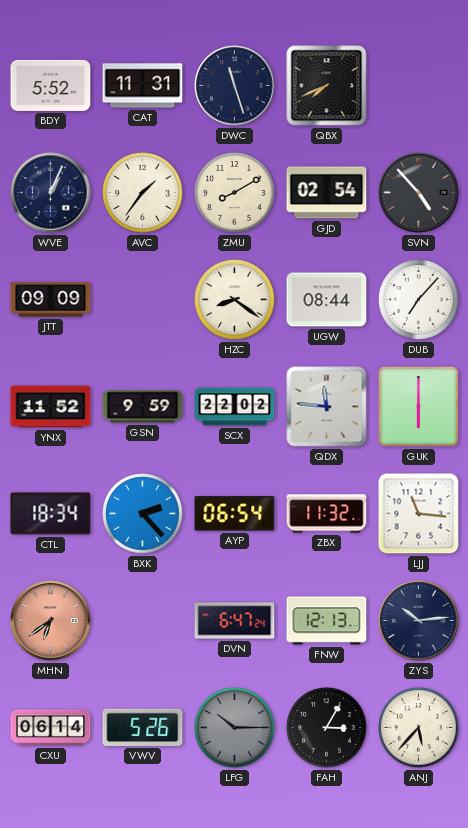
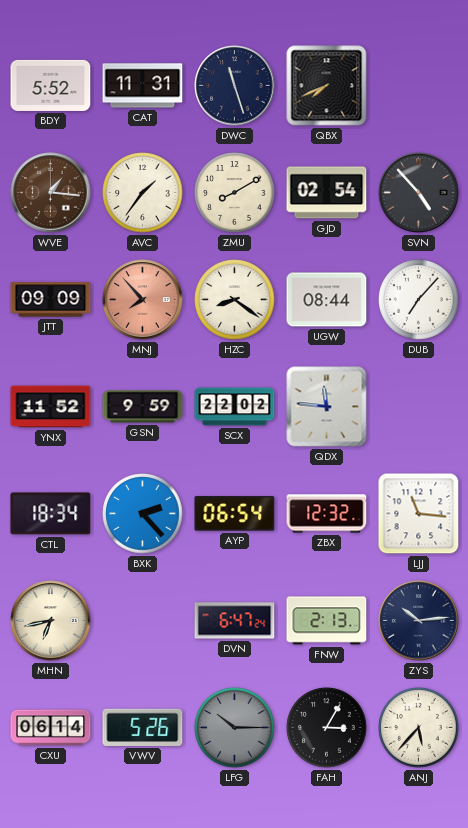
WVE: 1:04 -> 1:16 (51, 193)
WVE dial: navy -> brown (51, 193)
MNJ: none -> 7:53 (143, 300)
GUK: 6:00 -> none (418, 406)
ZBX: 11:32 -> 12:32 (327, 514)
MHN: 6:39 -> 6:43 (51, 621)
MHN dial: salmon -> cream (51, 621)
FNW: 12:13 -> 2:13 (327, 621)
